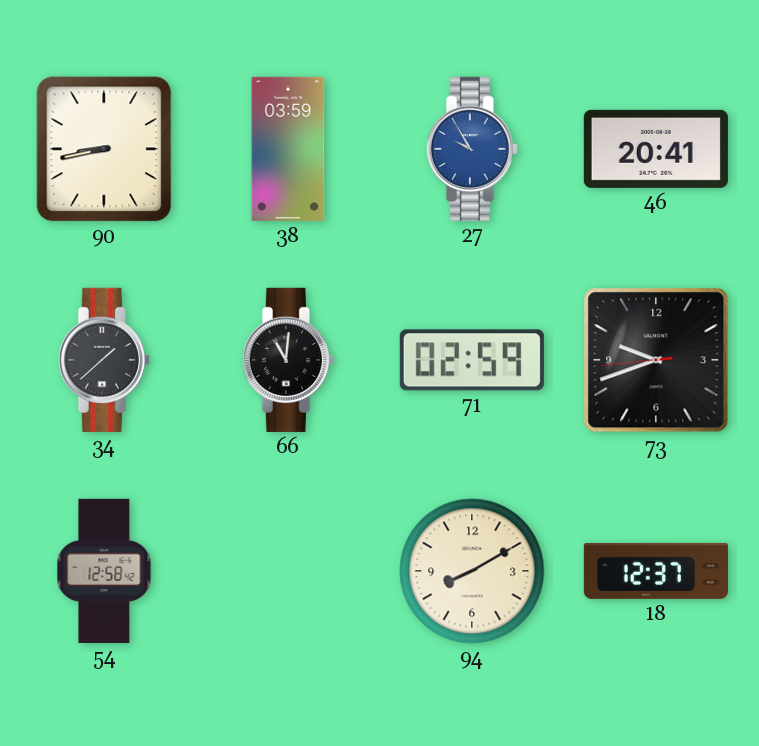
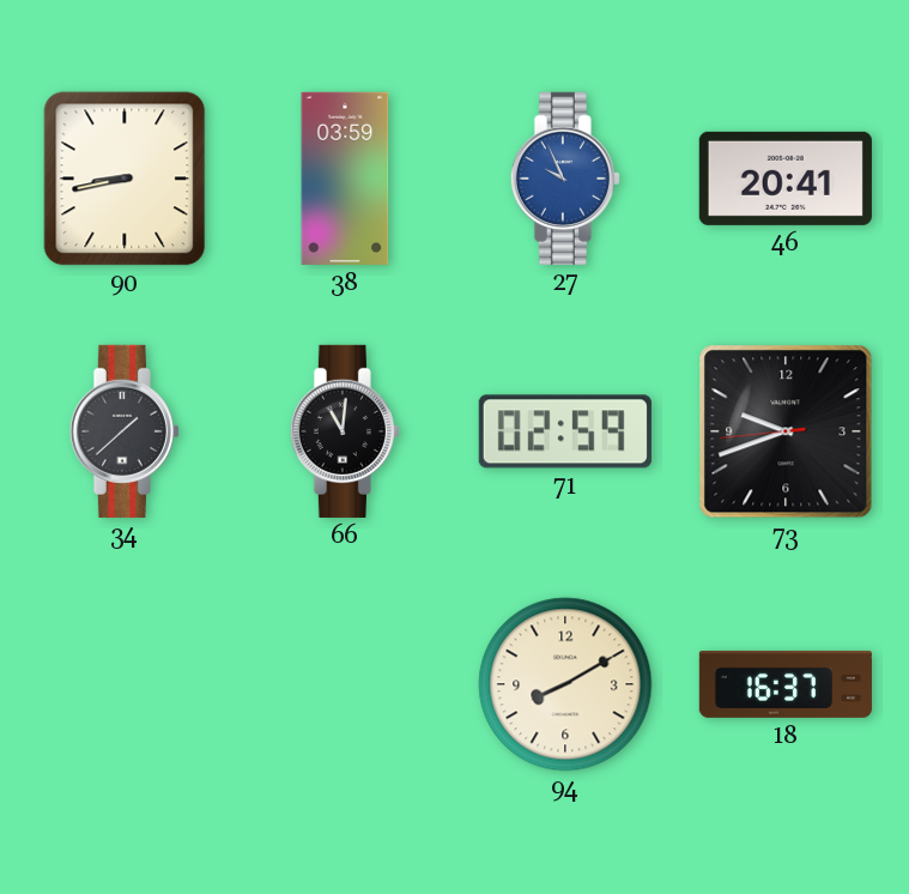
27: 9:55 -> 9:56 (565, 179)
54: 12:58 -> none (104, 571)
18: 12:37 -> 16:37 (786, 684)
